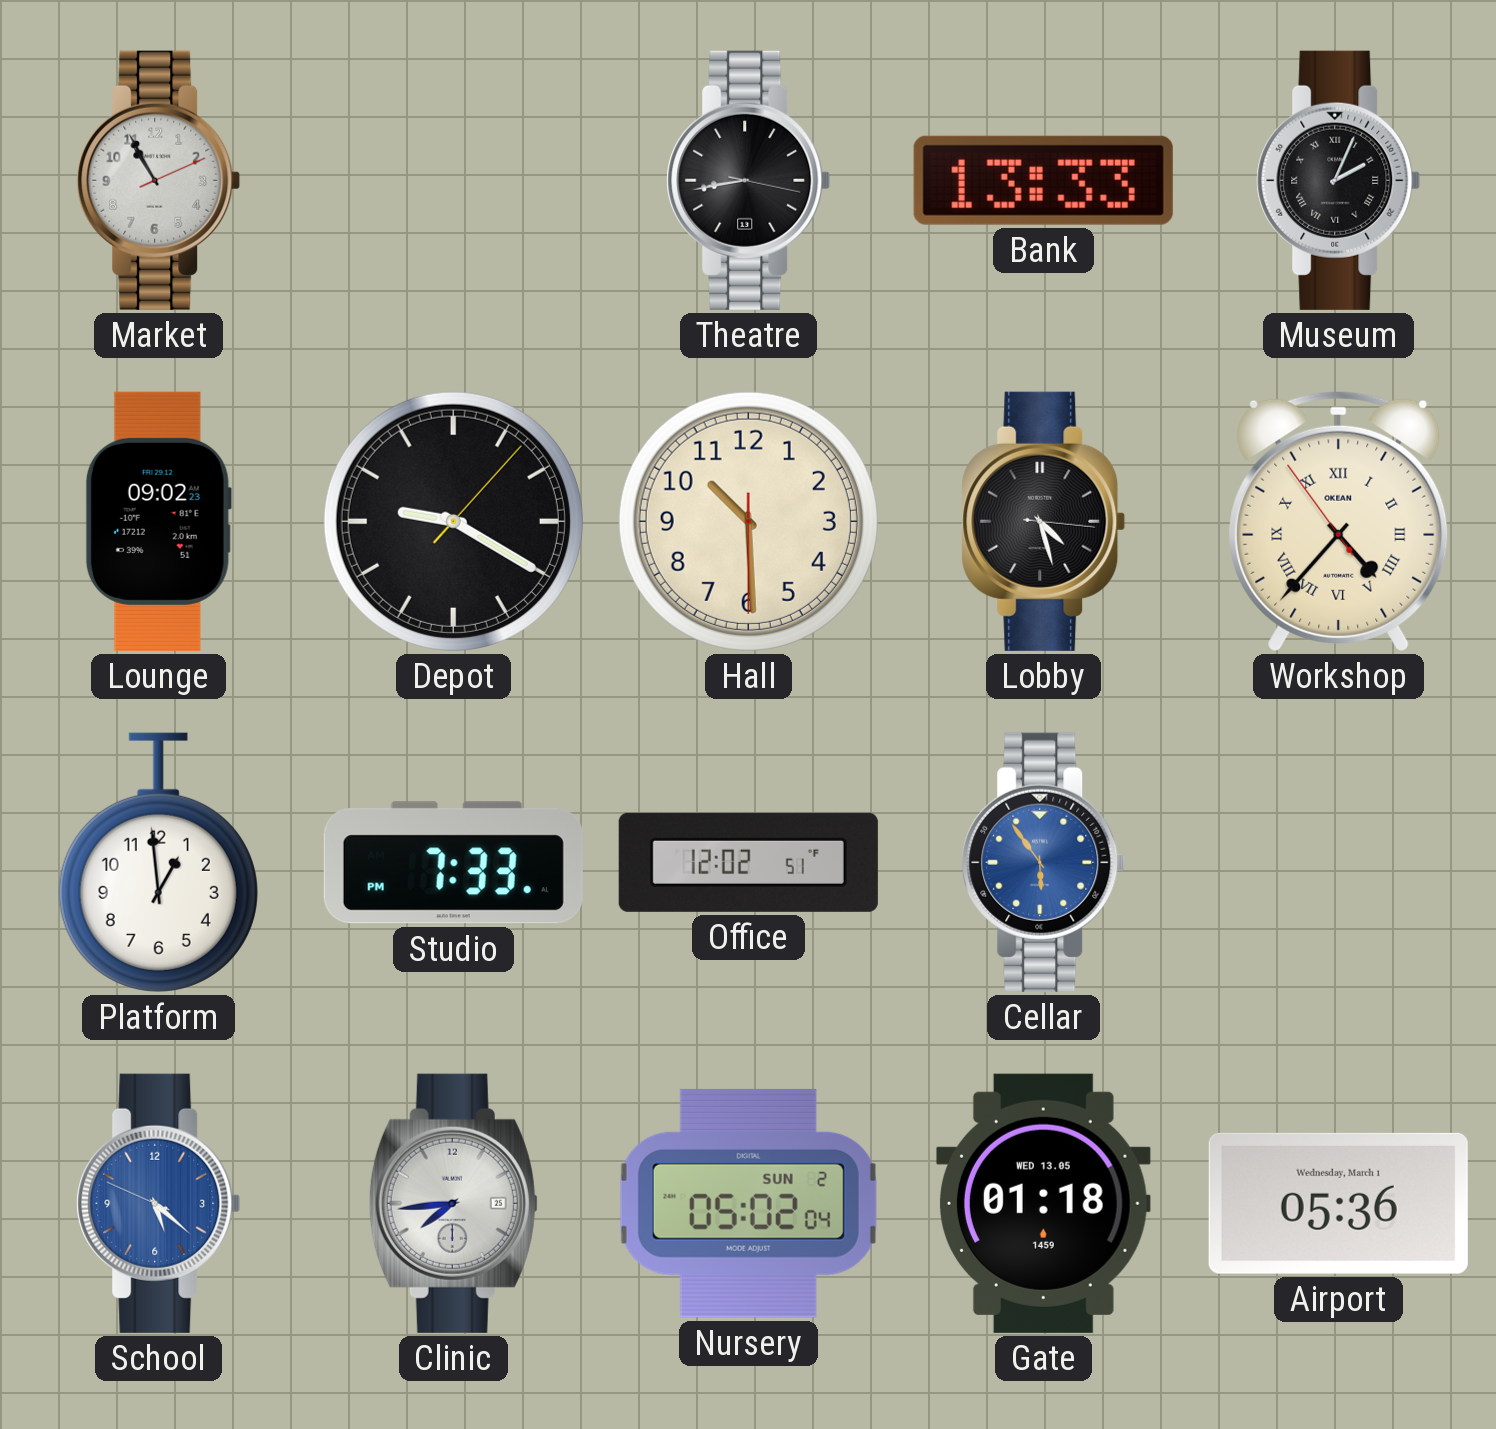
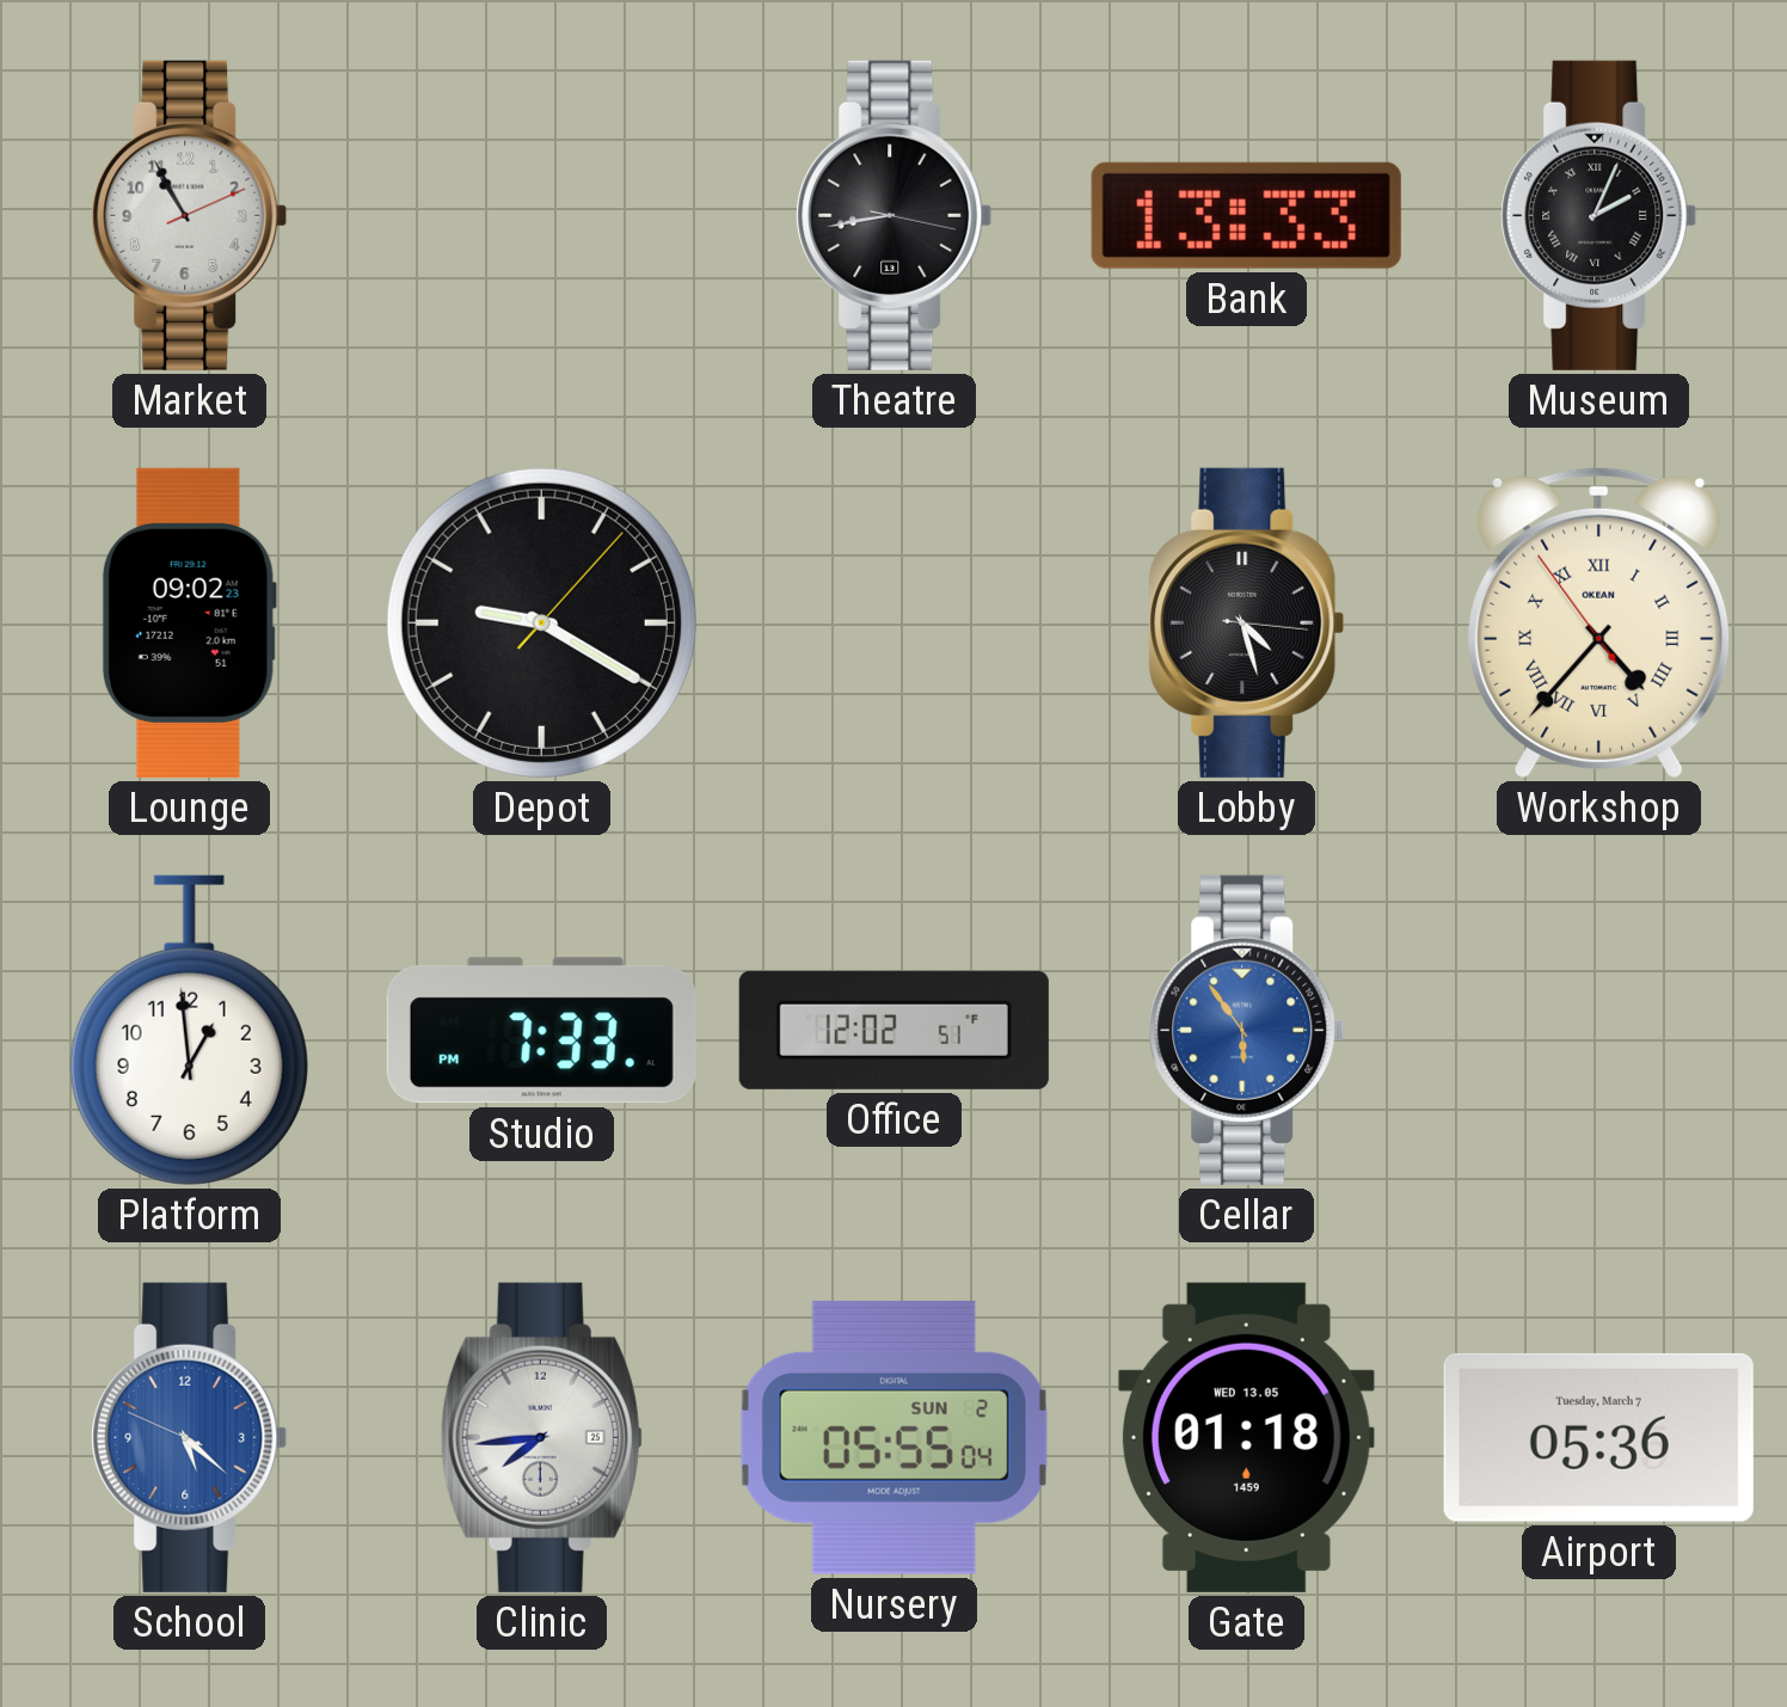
Hall: 10:29 -> none (748, 521)
Nursery: 05:02 -> 05:55 (893, 1437)
Airport date: Wednesday, March 1 -> Tuesday, March 7 (1598, 1437)
